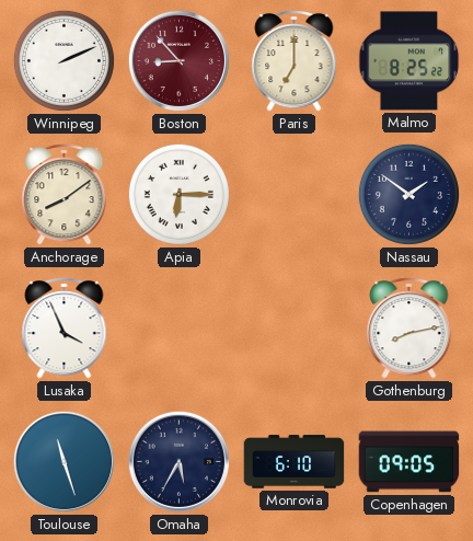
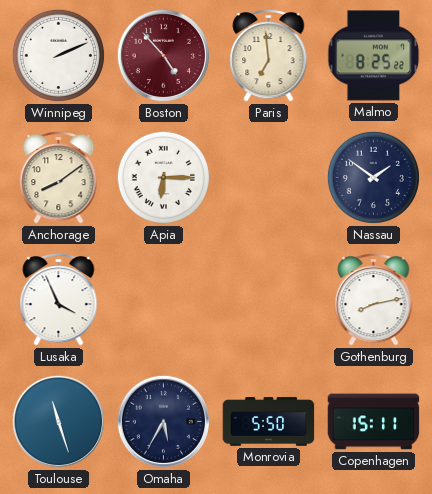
Boston: 8:53 -> 4:53 (163, 55)
Paris: 7:00 -> 6:59 (269, 55)
Monrovia: 6:10 -> 5:50 (269, 422)
Copenhagen: 09:05 -> 15:11 (374, 422)
